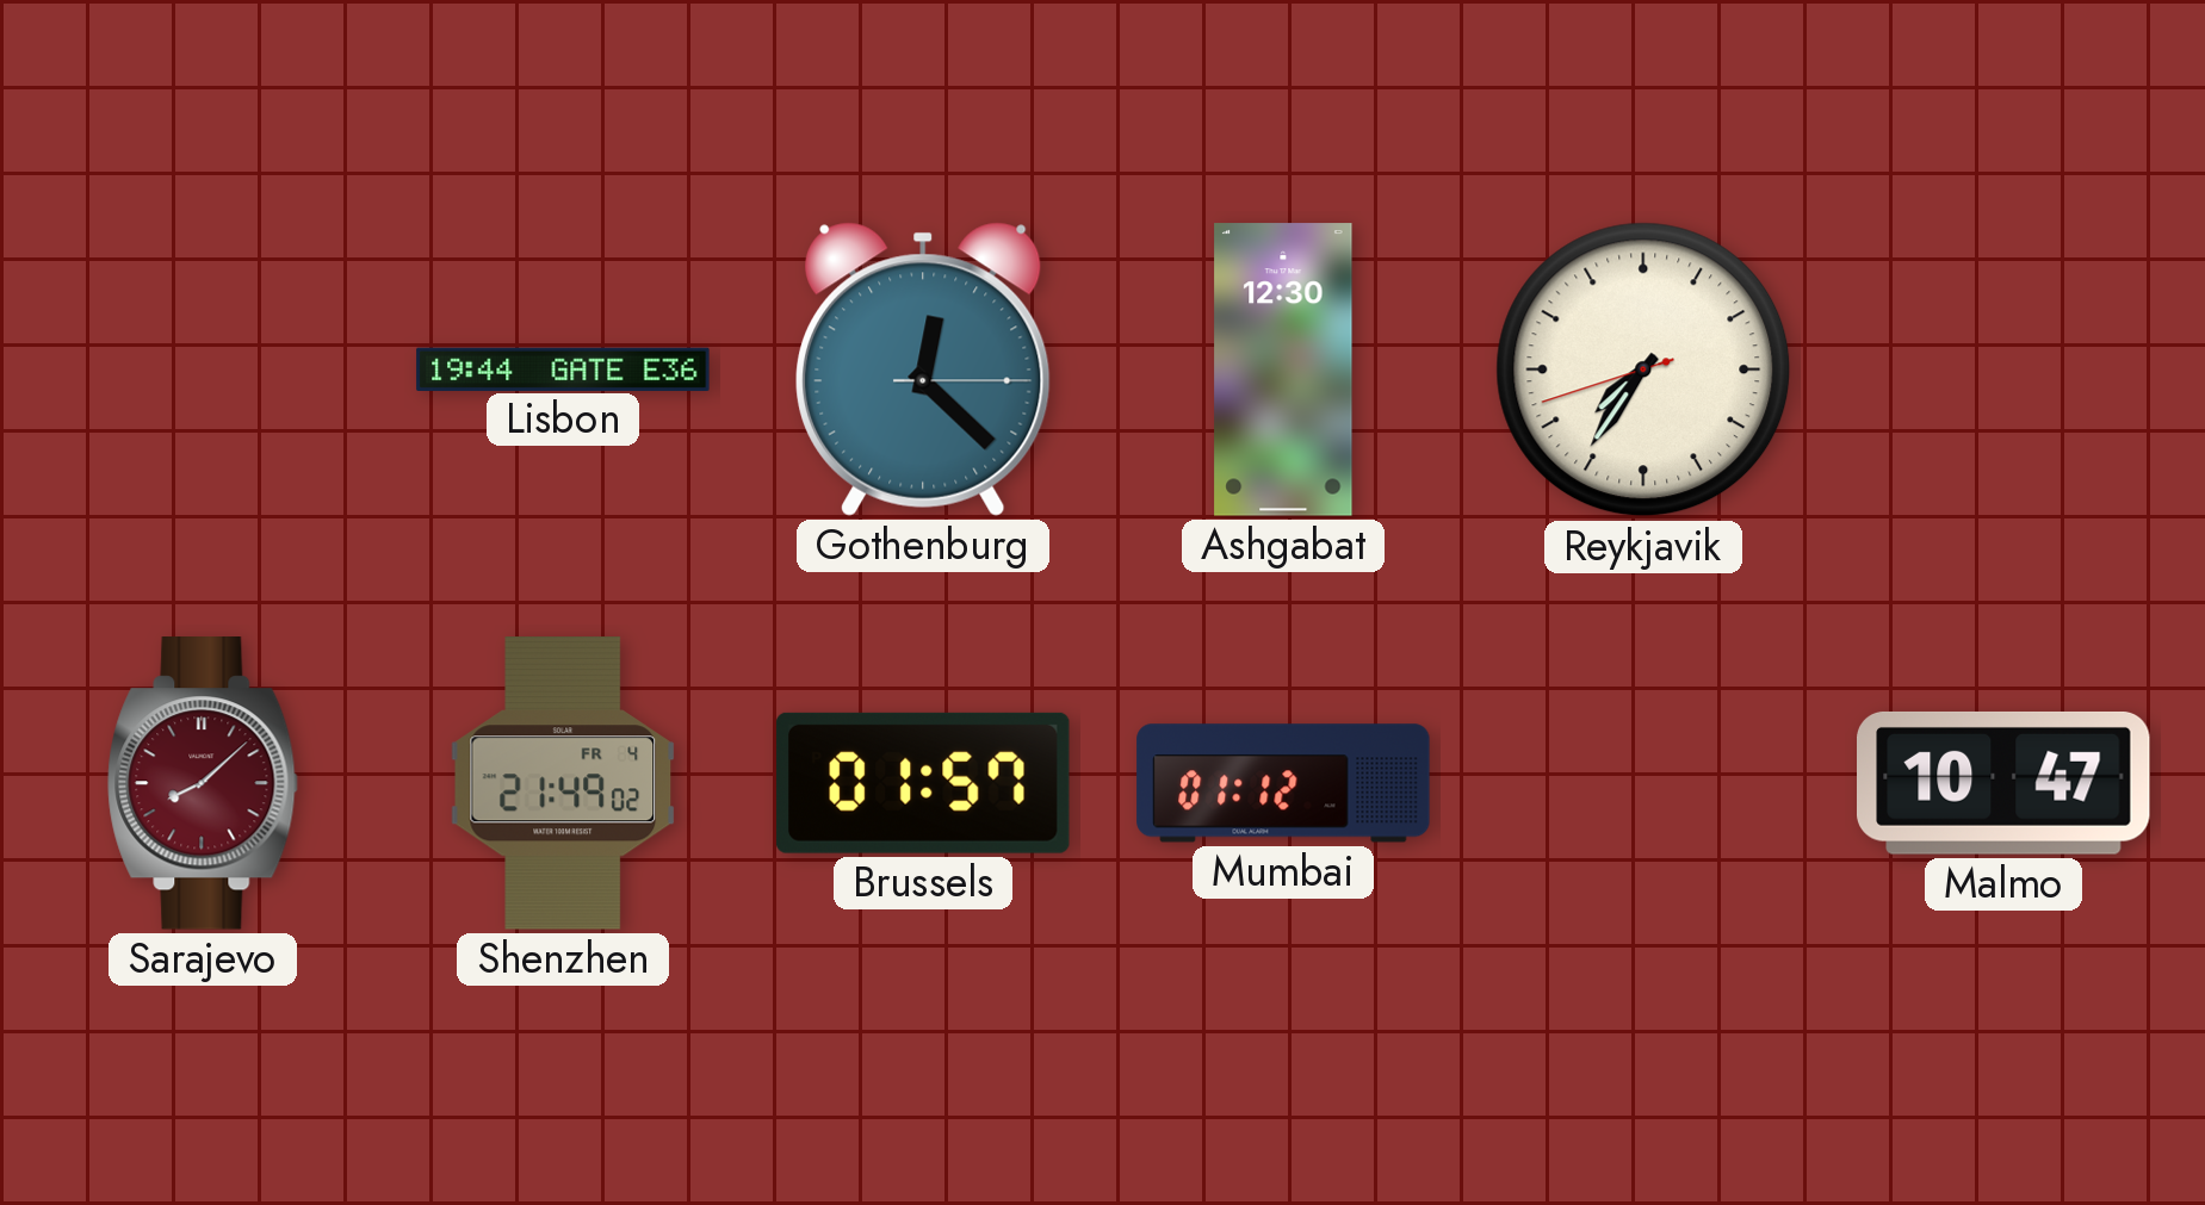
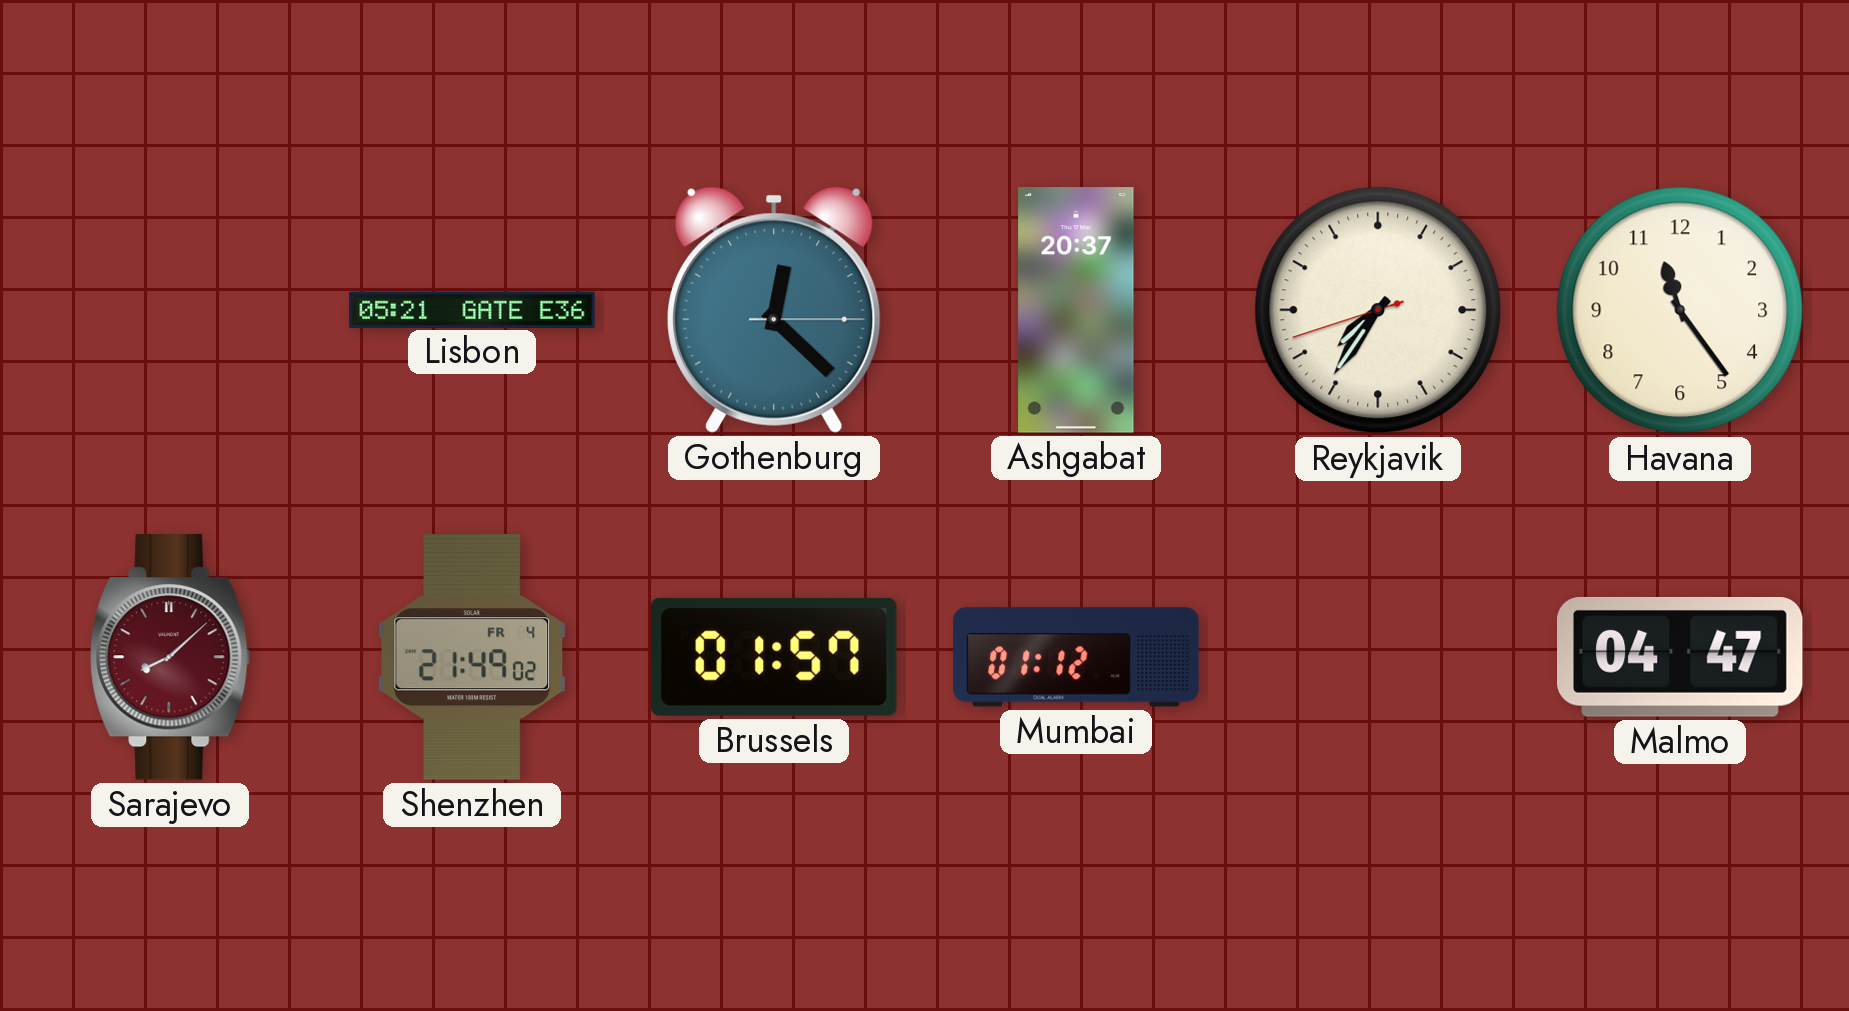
Lisbon: 19:44 -> 05:21 (472, 309)
Ashgabat: 12:30 -> 20:37 (1076, 310)
Havana: none -> 11:24 (1680, 310)
Malmo: 10:47 -> 04:47 (1681, 657)
